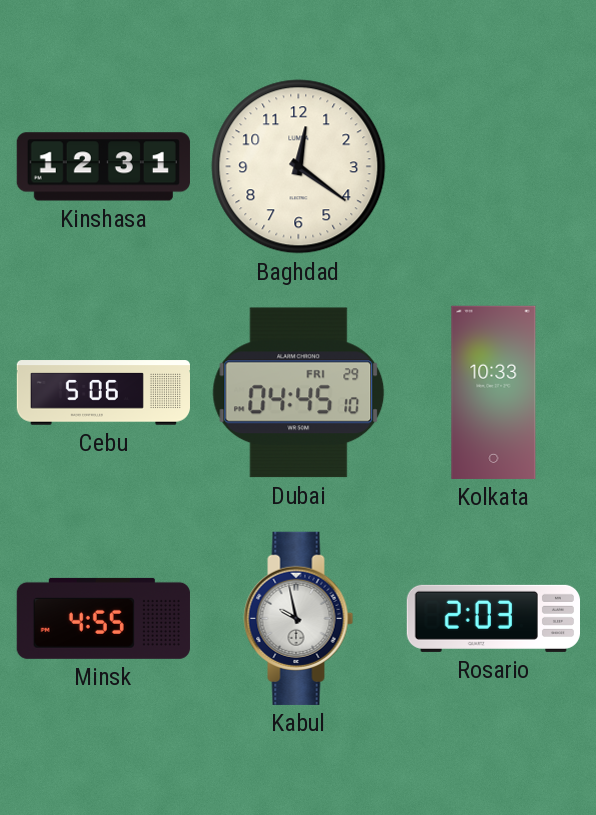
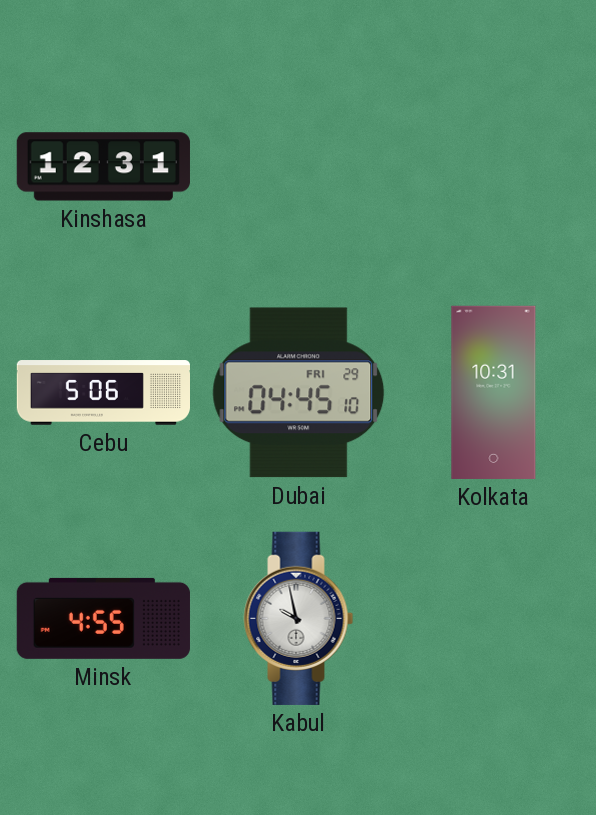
Baghdad: 12:21 -> none (299, 167)
Kolkata: 10:33 -> 10:31 (494, 392)
Rosario: 2:03 -> none (493, 618)
